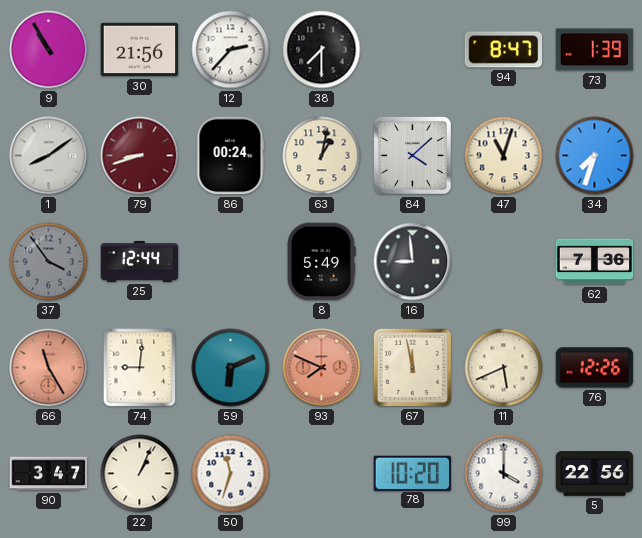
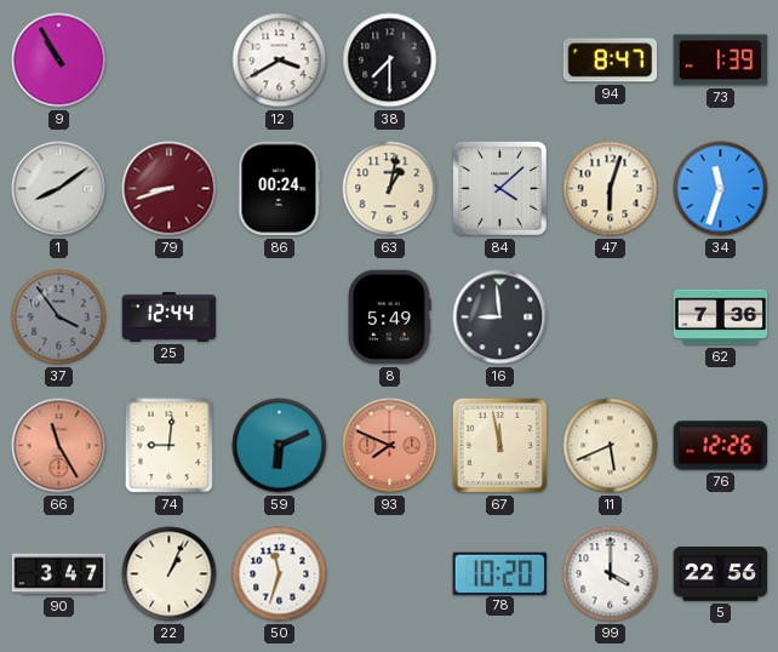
30: 21:56 -> none (140, 50)
12: 2:37 -> 3:40 (280, 61)
47: 11:03 -> 6:03 (611, 189)
34: 7:33 -> 11:33 (721, 189)
